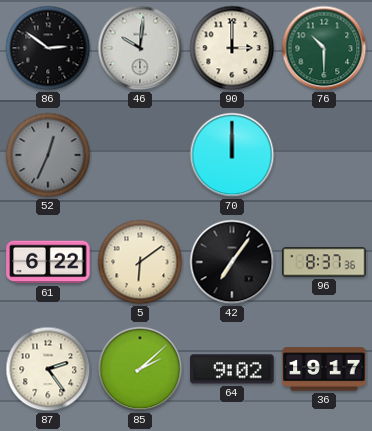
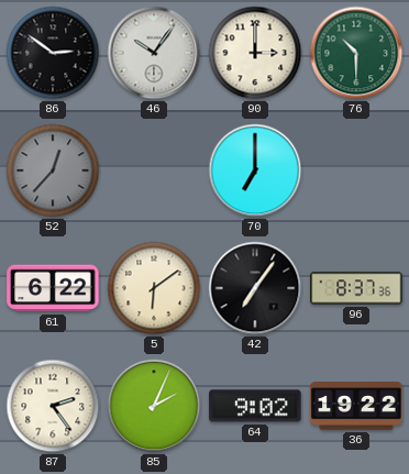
46: 10:01 -> 10:06 (154, 53)
52: 12:34 -> 12:37 (53, 170)
70: 12:00 -> 7:00 (255, 170)
85: 2:08 -> 2:04 (154, 406)
36: 19:17 -> 19:22 (356, 406)
